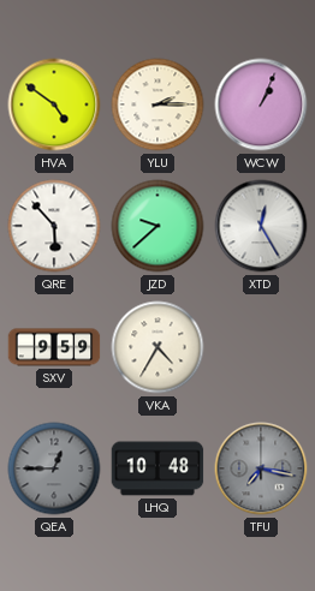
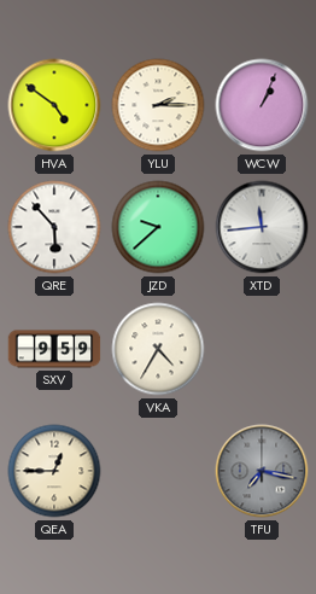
XTD: 12:25 -> 11:44 (262, 227)
QEA dial: grey -> cream (54, 471)
LHQ: 10:48 -> none (157, 468)
